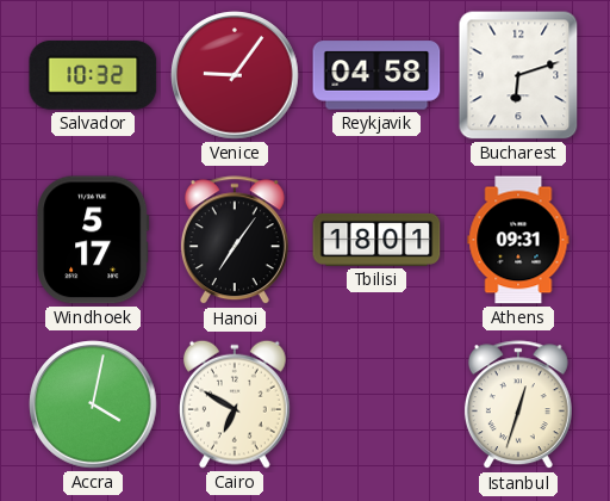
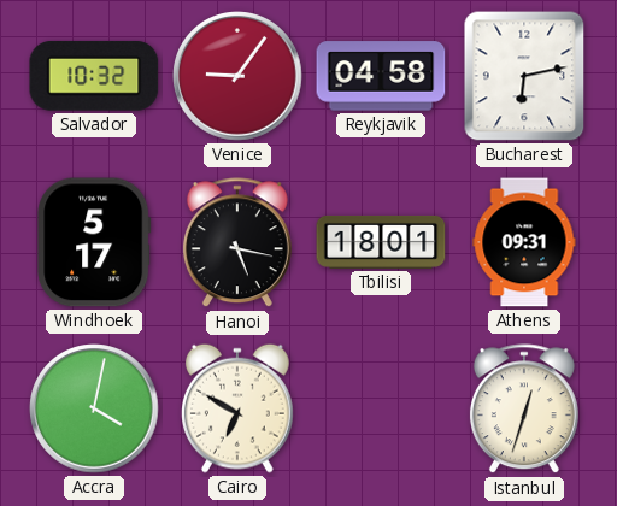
Bucharest: 6:12 -> 6:13 (524, 76)
Hanoi: 7:06 -> 5:17 (237, 243)
